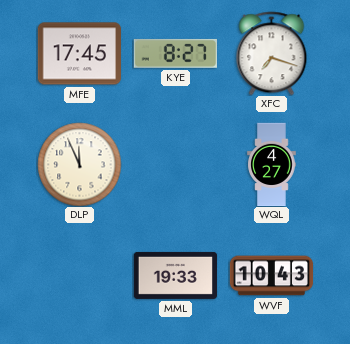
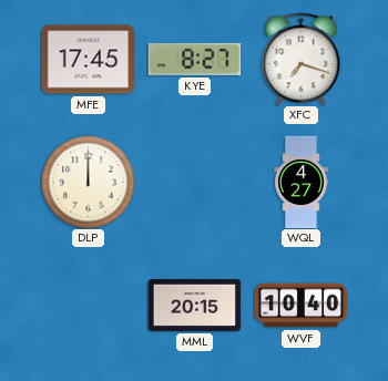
DLP: 11:56 -> 12:00 (88, 182)
MML: 19:33 -> 20:15 (194, 305)
WVF: 10:43 -> 10:40 (300, 306)
